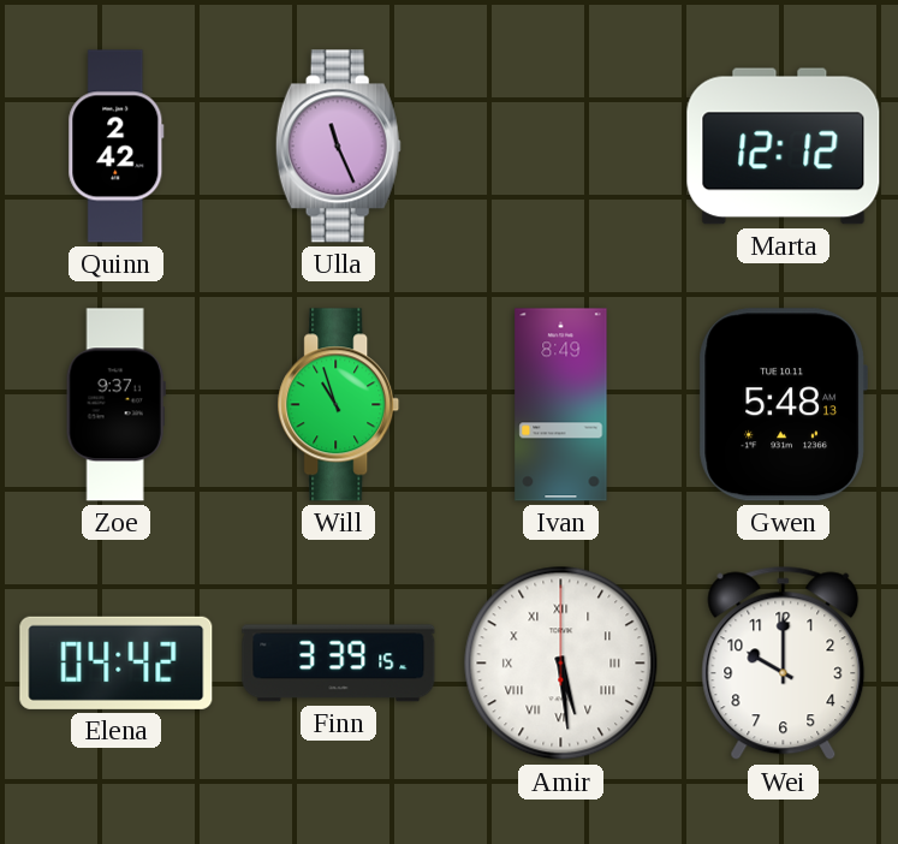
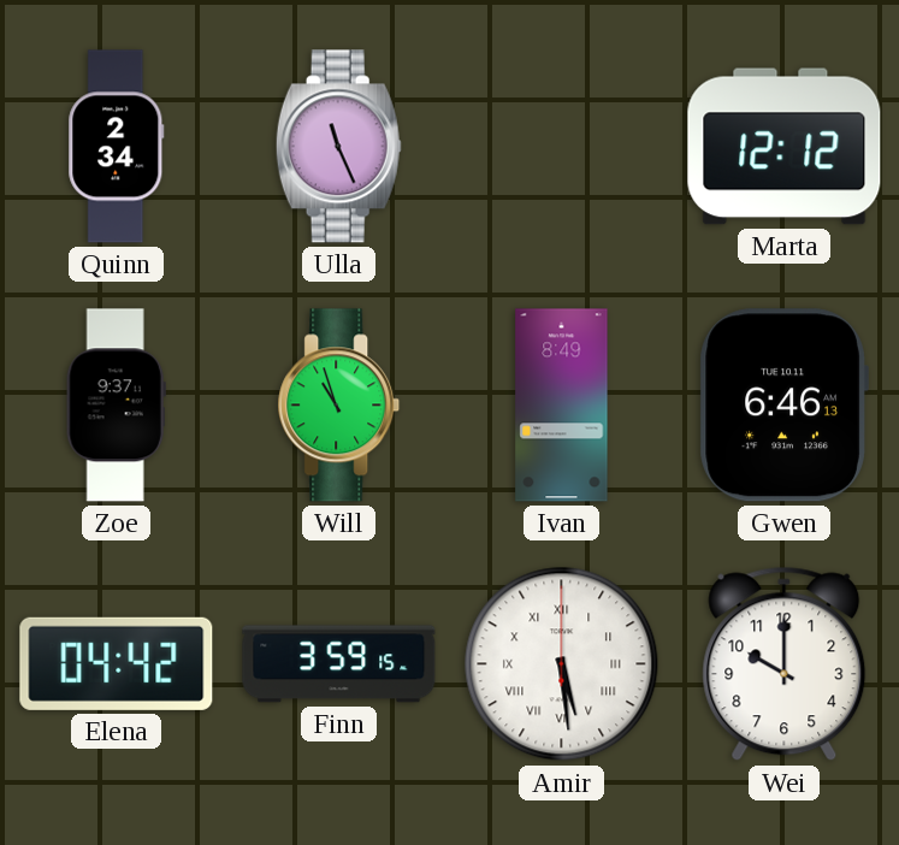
Quinn: 2:42 -> 2:34 (117, 147)
Gwen: 5:48 -> 6:46 (783, 406)
Finn: 3:39 -> 3:59 (339, 664)
